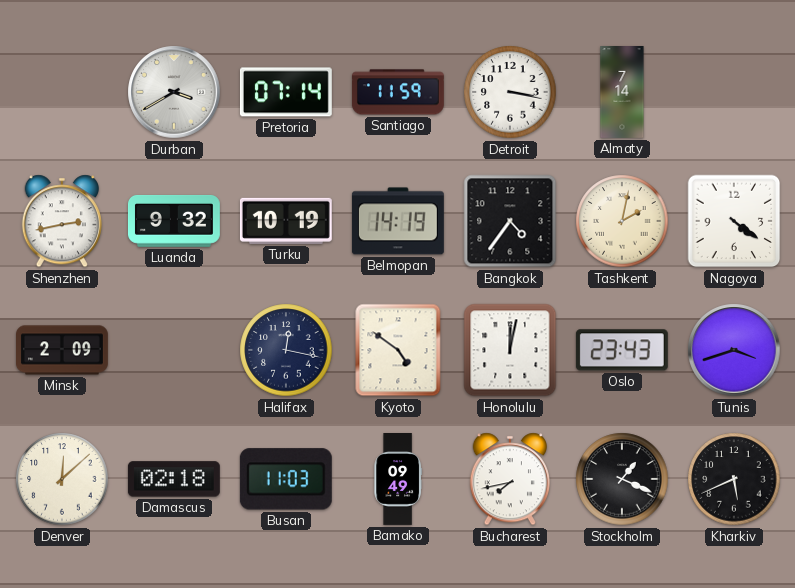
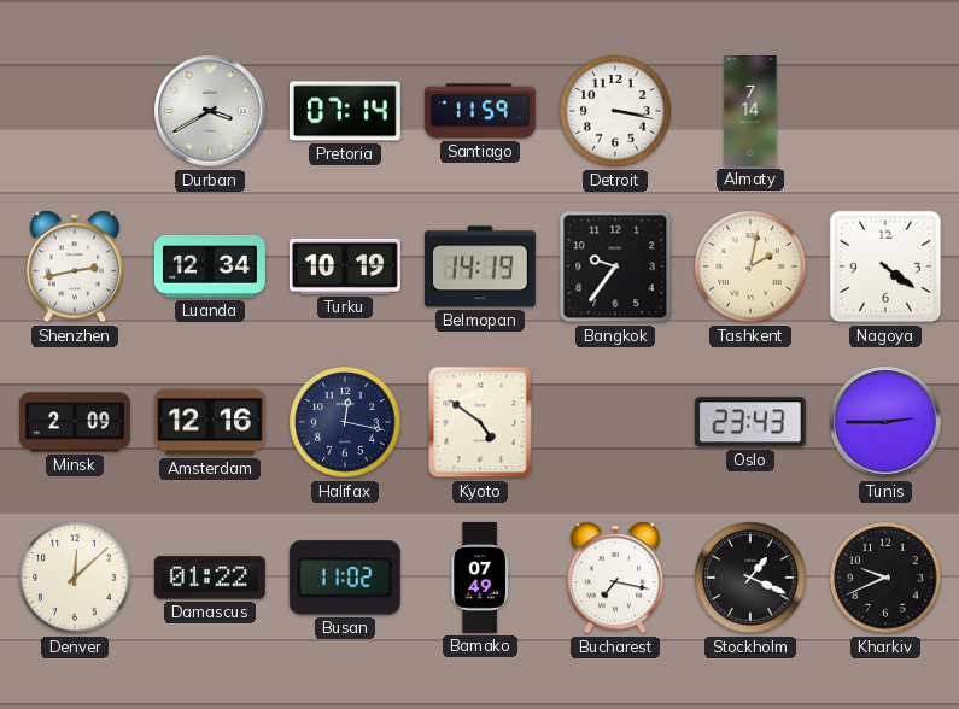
Luanda: 9:32 -> 12:34 (210, 266)
Bangkok: 4:36 -> 9:36 (615, 266)
Amsterdam: none -> 12:16 (210, 422)
Honolulu: 12:02 -> none (510, 350)
Tunis: 3:42 -> 2:45 (885, 422)
Damascus: 02:18 -> 01:22 (210, 578)
Busan: 11:03 -> 11:02 (345, 578)
Bamako: 09:49 -> 07:49 (480, 579)
Bucharest: 7:43 -> 7:17 (615, 578)
Kharkiv: 5:41 -> 9:41 (885, 578)
